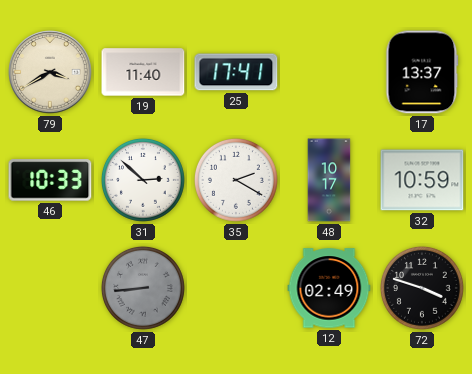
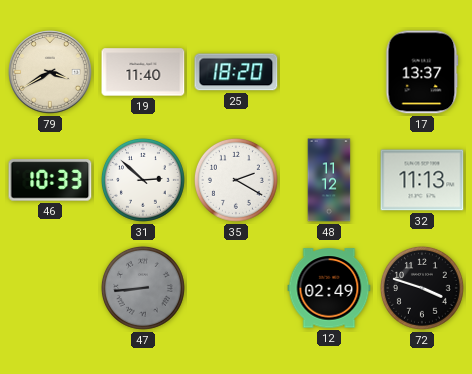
25: 17:41 -> 18:20 (236, 72)
48: 10:17 -> 11:12 (329, 180)
32: 10:59 -> 11:13 (422, 180)
